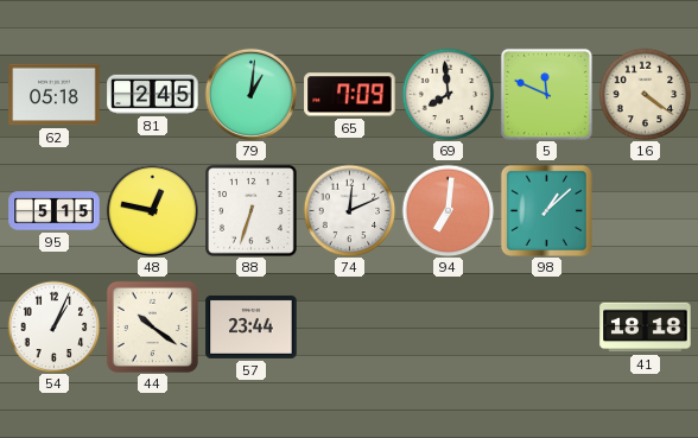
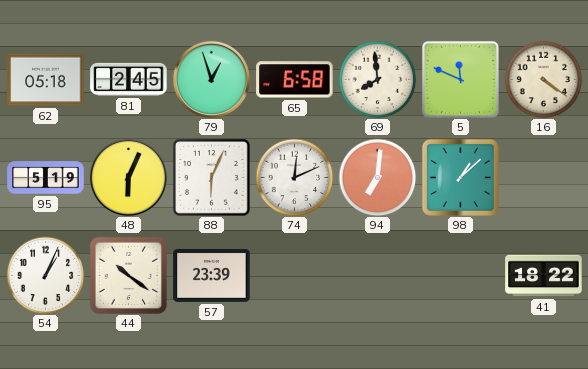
79: 1:01 -> 12:57 (211, 79)
65: 7:09 -> 6:58 (295, 80)
95: 5:15 -> 5:19 (46, 178)
48: 12:47 -> 6:04 (128, 177)
88: 6:33 -> 6:04 (212, 178)
57: 23:44 -> 23:39 (212, 275)
41: 18:18 -> 18:22 (544, 276)
